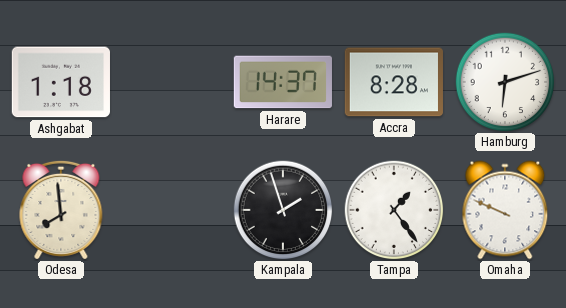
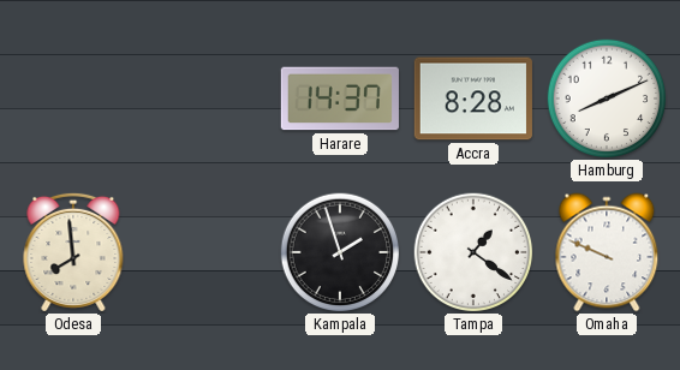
Ashgabat: 1:18 -> none (61, 82)
Hamburg: 6:12 -> 8:11 (607, 99)
Tampa: 1:24 -> 1:21 (473, 252)
